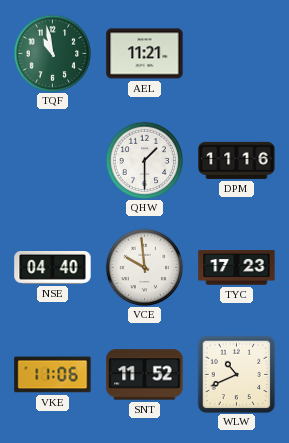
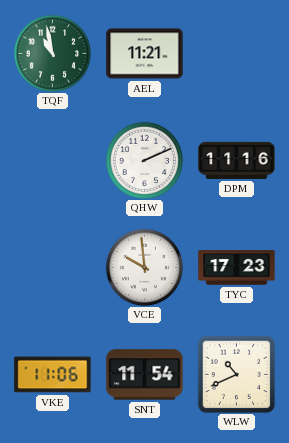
QHW: 1:30 -> 2:11 (144, 160)
NSE: 04:40 -> none (53, 268)
SNT: 11:52 -> 11:54 (145, 375)
